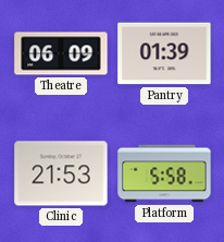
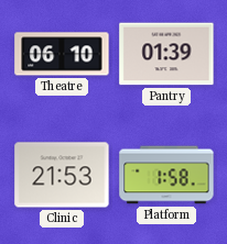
Theatre: 06:09 -> 06:10 (62, 54)
Platform: 5:58 -> 1:58 (166, 175)
